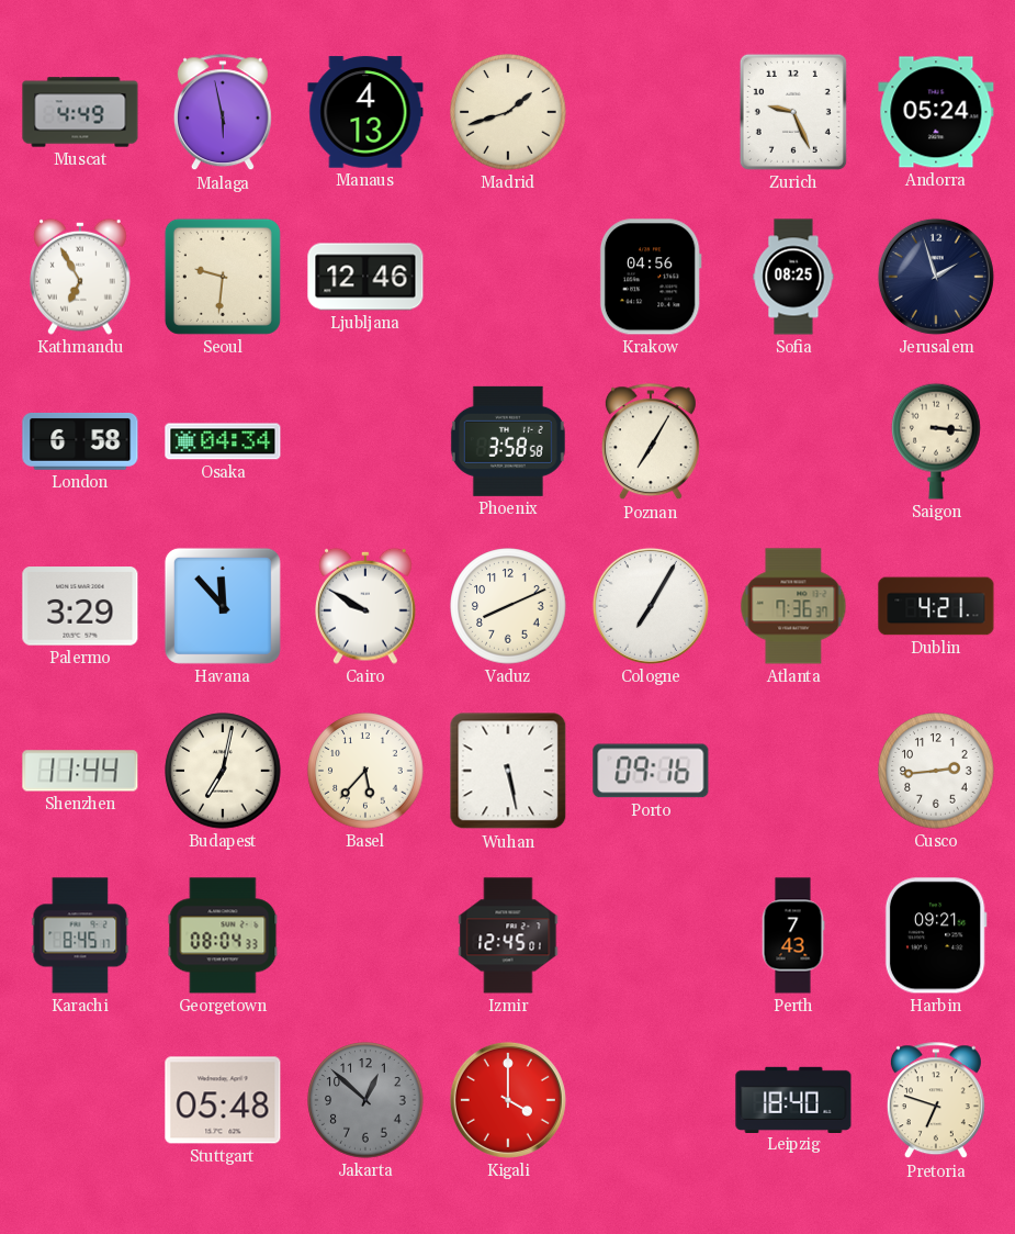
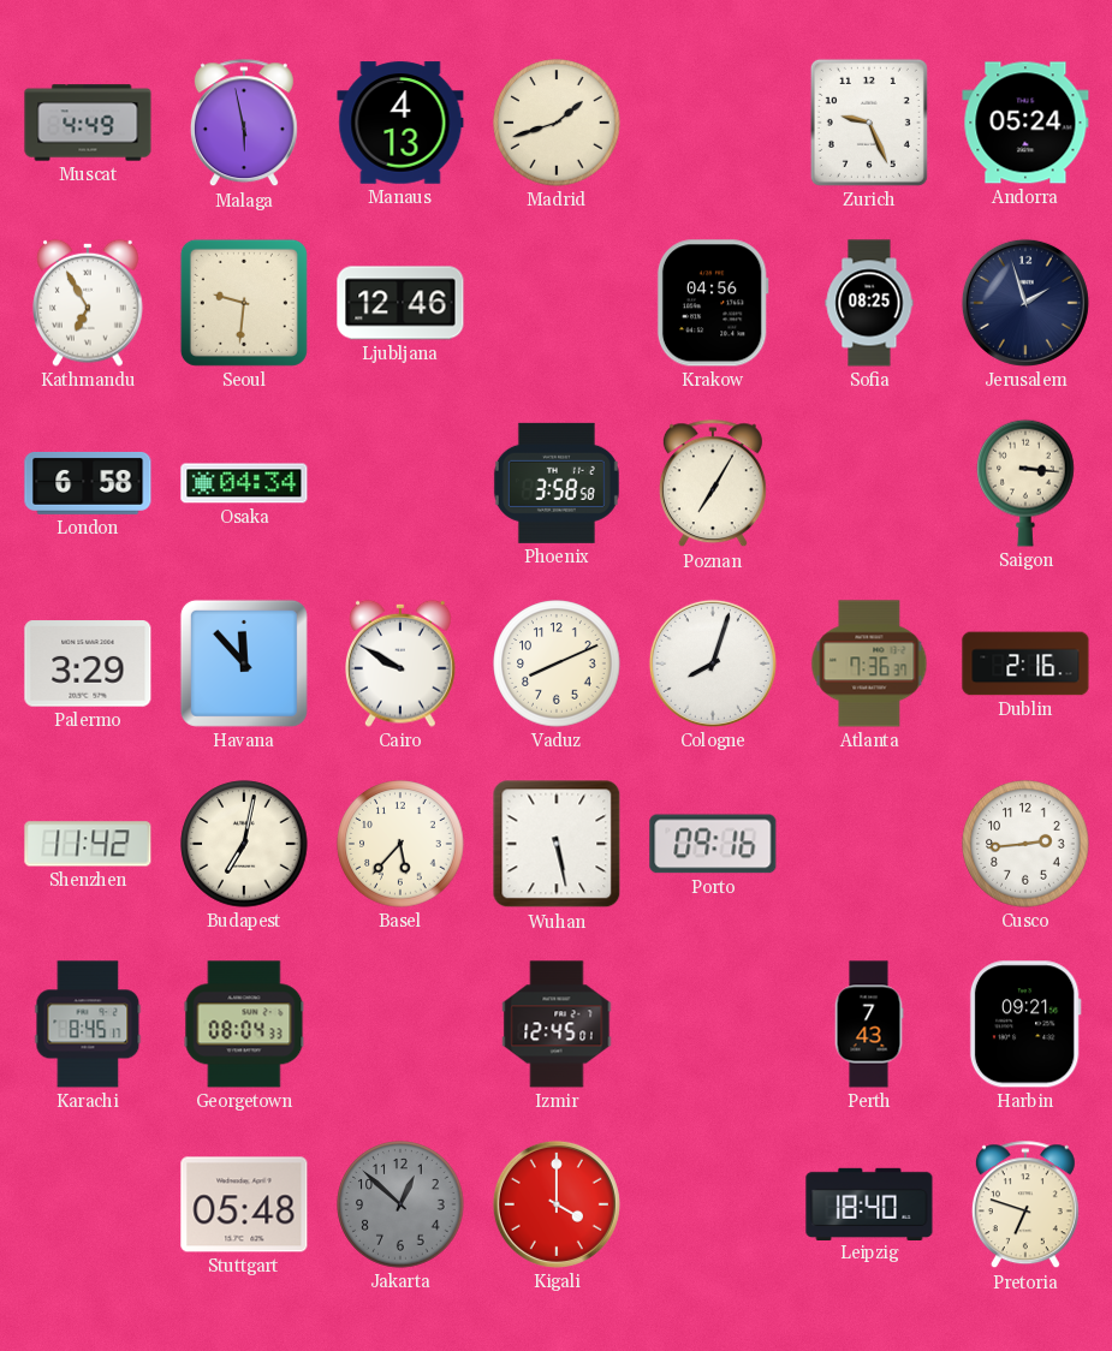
Cologne: 7:05 -> 8:03 (713, 663)
Dublin: 4:21 -> 2:16 (1025, 663)
Shenzhen: 11:44 -> 11:42 (88, 844)
